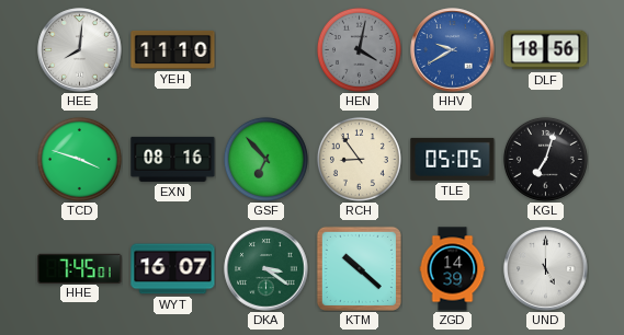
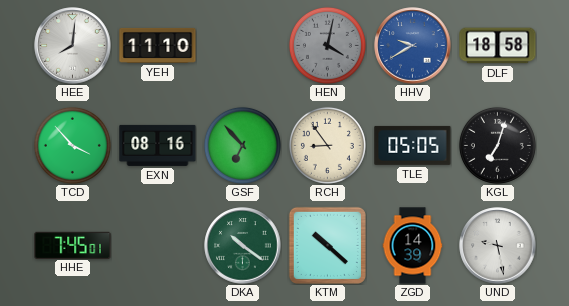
DLF: 18:56 -> 18:58 (498, 46)
TCD: 3:48 -> 3:53 (72, 145)
WYT: 16:07 -> none (173, 269)
DKA: 3:21 -> 10:21 (243, 246)
UND: 5:00 -> 9:28 (498, 246)
